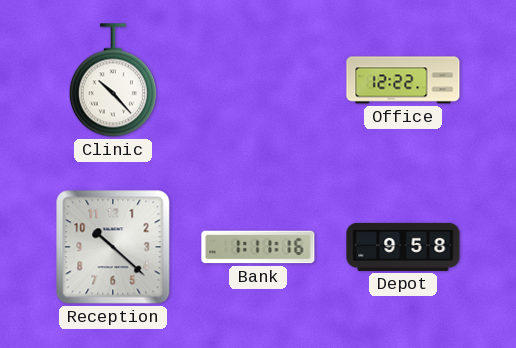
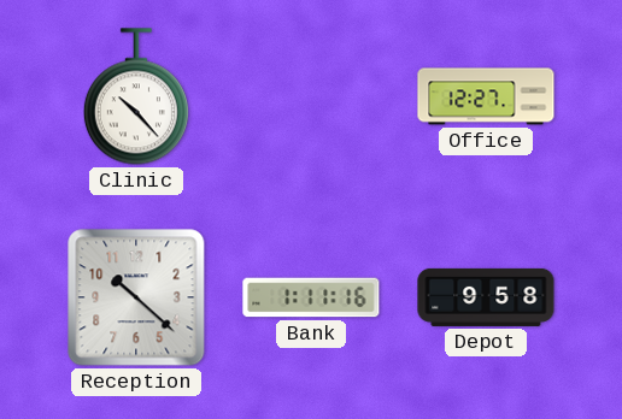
Office: 12:22 -> 12:27 (486, 96)
